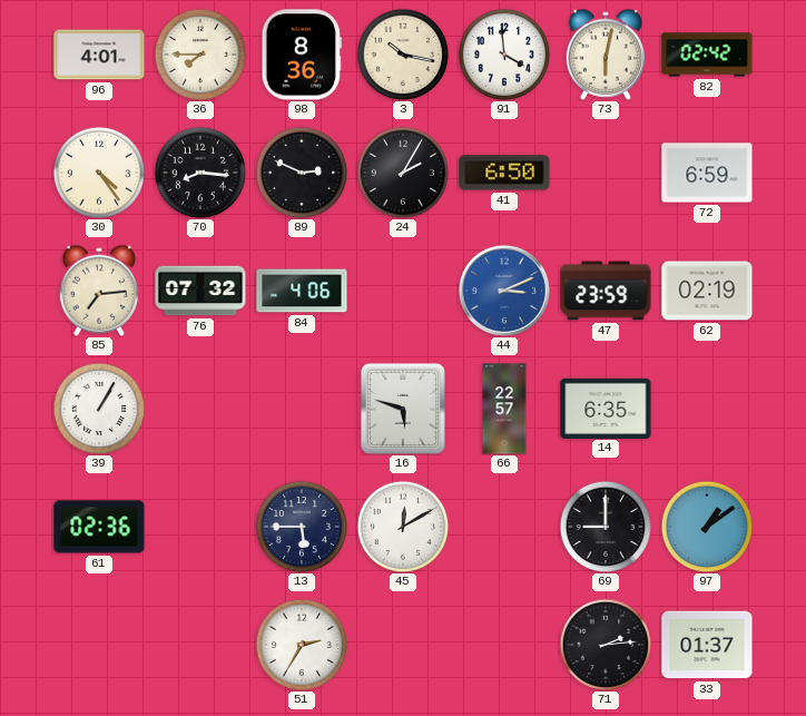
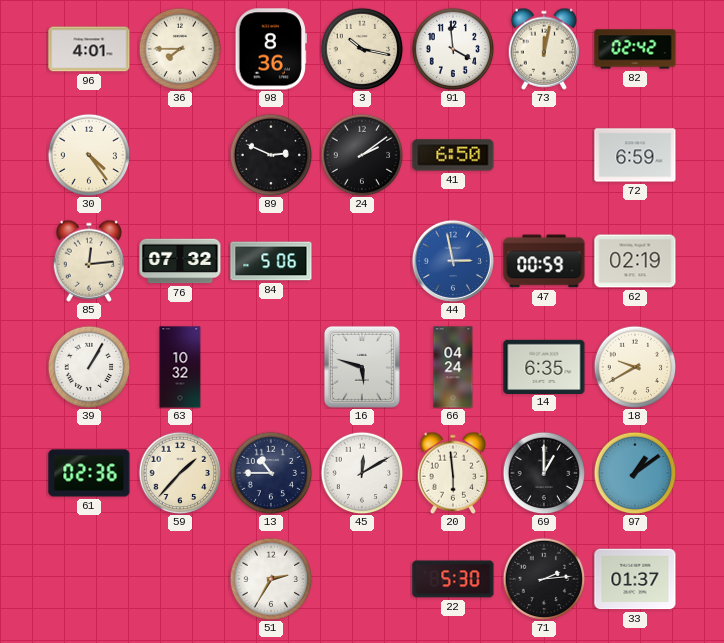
73: 6:02 -> 12:02 (543, 49)
70: 8:16 -> none (200, 173)
24: 2:05 -> 2:09 (362, 155)
85: 7:14 -> 12:14 (88, 261)
84: 4:06 -> 5:06 (271, 261)
44: 3:11 -> 2:58 (453, 261)
47: 23:59 -> 00:59 (544, 261)
63: none -> 10:32 (180, 367)
66: 22:57 -> 04:24 (453, 367)
18: none -> 9:40 (635, 367)
59: none -> 1:37 (180, 473)
13: 5:45 -> 10:45 (271, 473)
20: none -> 5:59 (452, 473)
69: 9:00 -> 1:00 (544, 473)
22: none -> 5:30 (453, 579)
